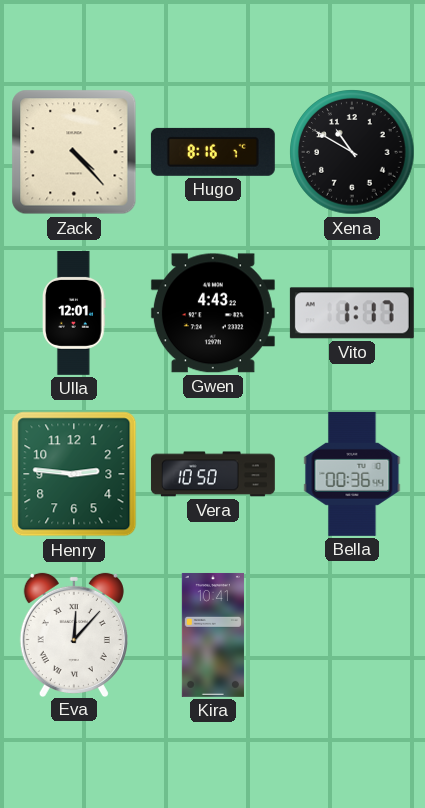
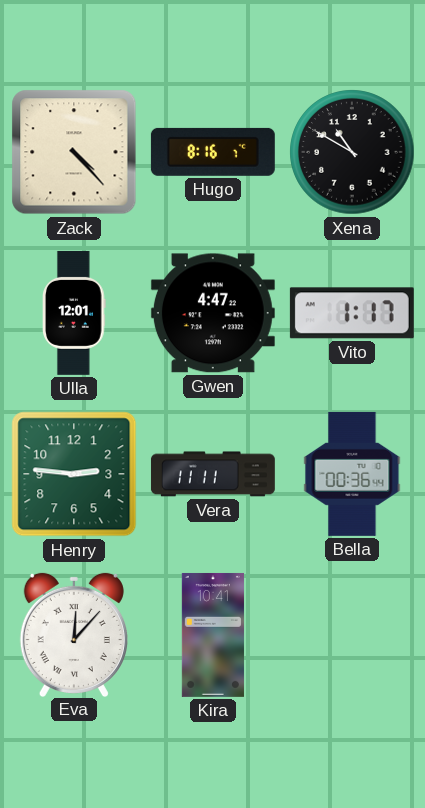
Gwen: 4:43 -> 4:47 (213, 313)
Vera: 10:50 -> 11:11 (213, 474)
